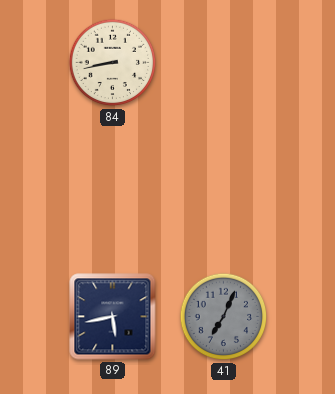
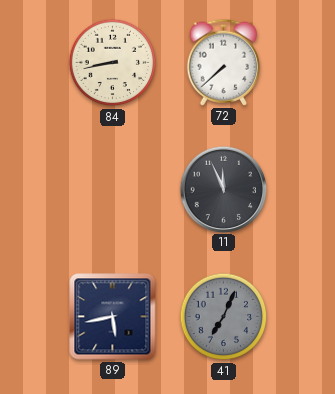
72: none -> 7:38 (224, 62)
11: none -> 11:56 (223, 189)
